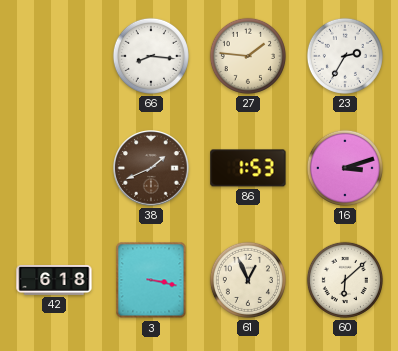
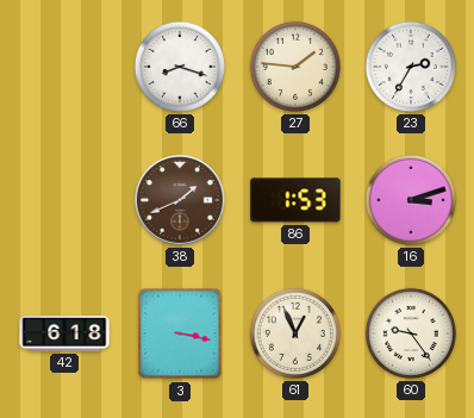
66: 8:16 -> 8:18 (180, 67)
60: 6:08 -> 9:24 (411, 333)
